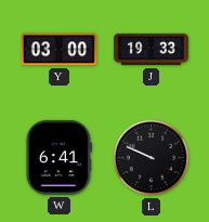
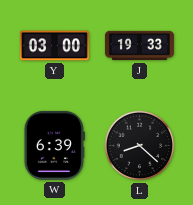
W: 6:41 -> 6:39 (54, 145)
L: 9:49 -> 8:22 (140, 146)
